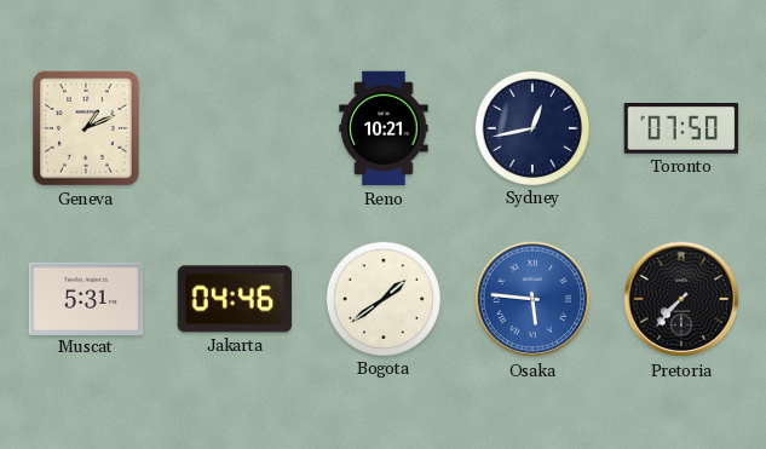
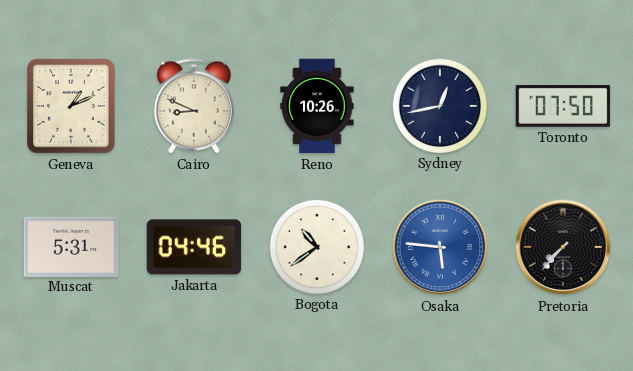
Cairo: none -> 8:49 (194, 106)
Reno: 10:21 -> 10:26 (317, 106)
Bogota: 1:39 -> 10:39 (316, 246)
